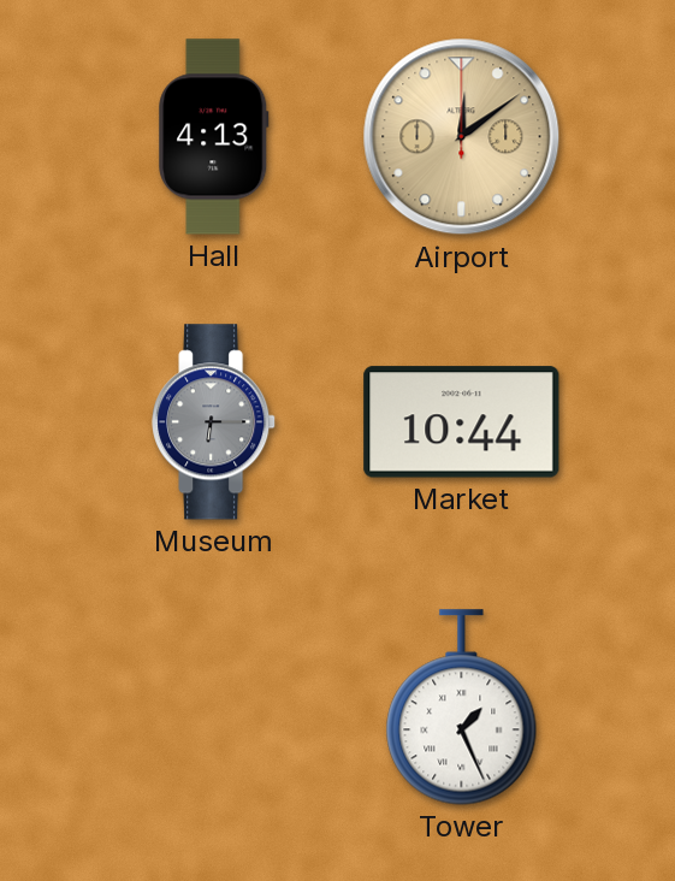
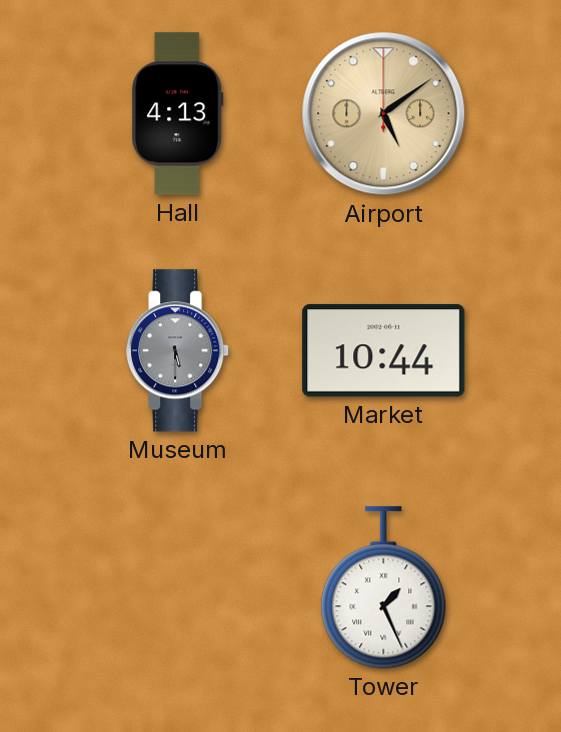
Airport: 12:09 -> 5:09 (384, 114)
Museum: 6:15 -> 5:30 (178, 351)
